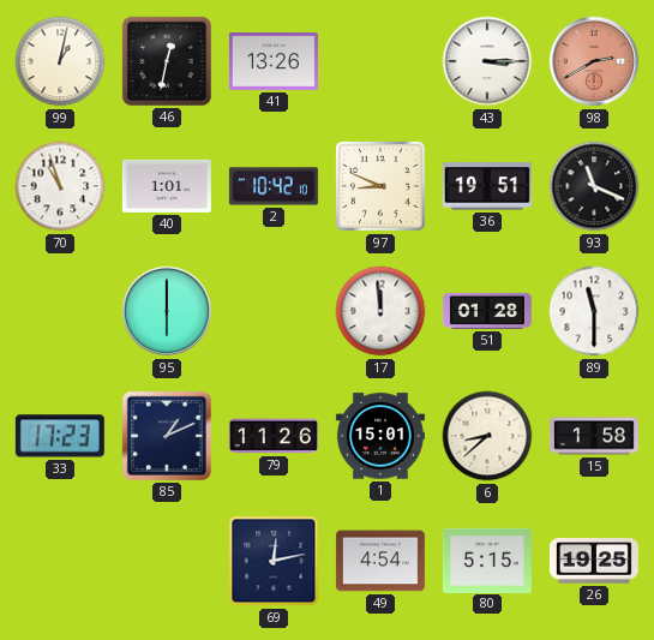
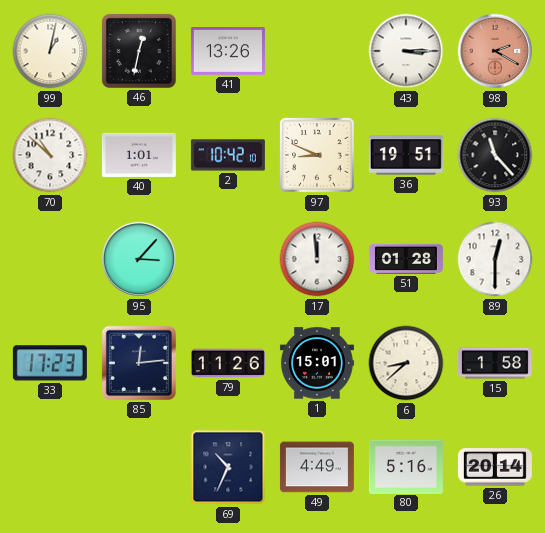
98: 2:40 -> 2:20 (495, 51)
70: 10:57 -> 10:52 (50, 155)
93: 11:19 -> 11:23 (495, 155)
95: 6:00 -> 3:07 (139, 259)
89: 11:30 -> 12:30 (495, 259)
85: 1:11 -> 12:14 (139, 363)
69: 12:13 -> 10:34 (228, 467)
49: 4:54 -> 4:49 (317, 467)
80: 5:15 -> 5:16 (406, 466)
26: 19:25 -> 20:14 (495, 467)
